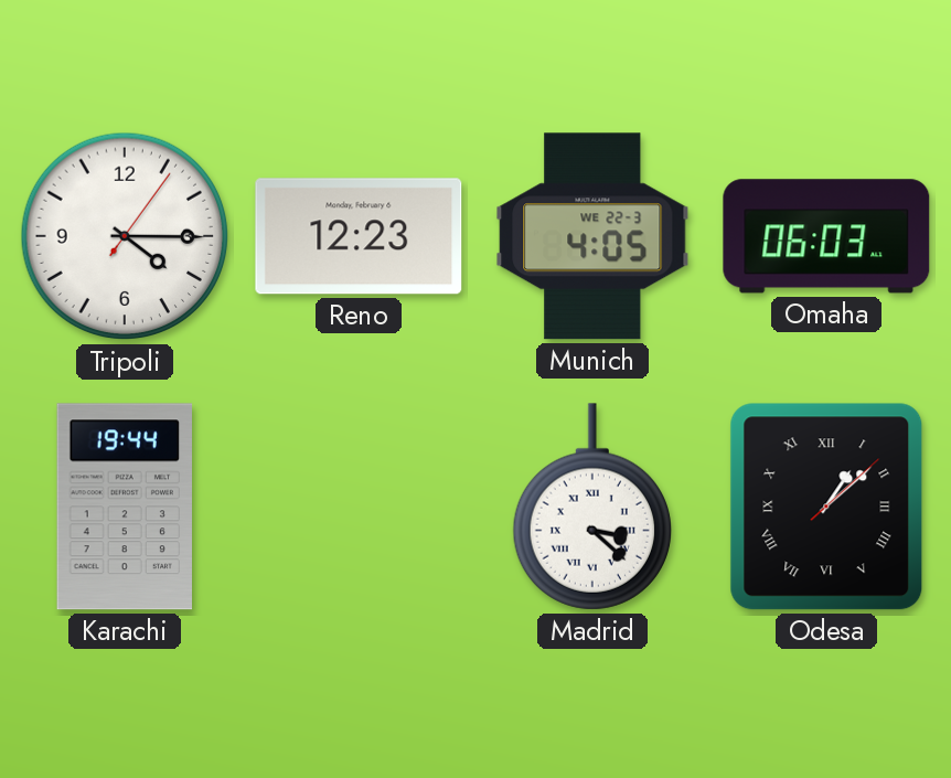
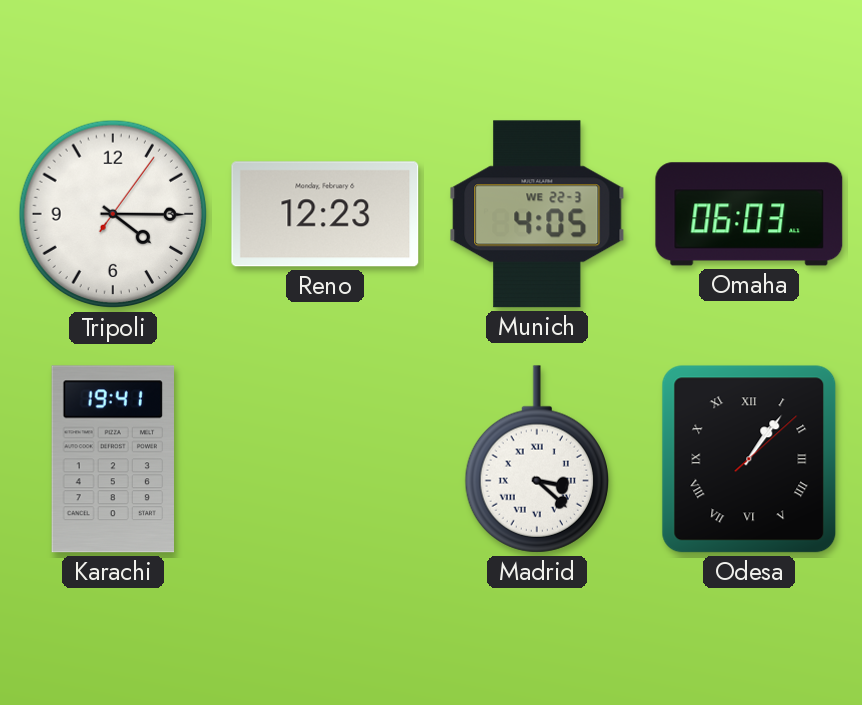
Karachi: 19:44 -> 19:41 (112, 459)
Odesa: 1:08 -> 1:06 (749, 459)
